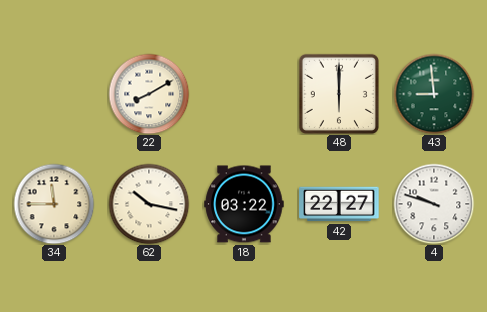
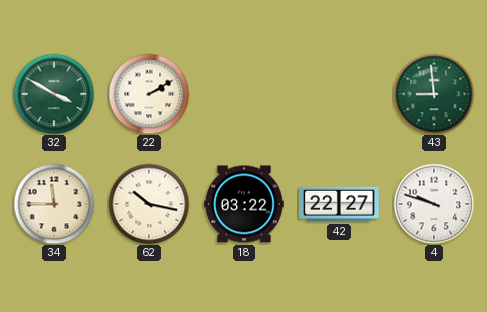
32: none -> 3:50 (54, 94)
22: 8:10 -> 2:10 (149, 94)
48: 6:00 -> none (339, 94)
